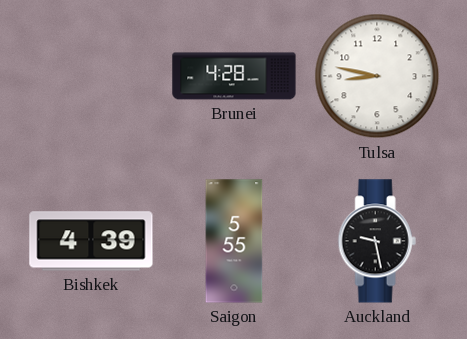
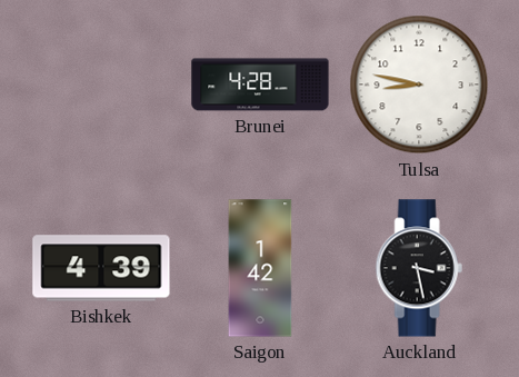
Saigon: 5:55 -> 1:42 (260, 268)
Auckland: 9:28 -> 3:28 (419, 268)
